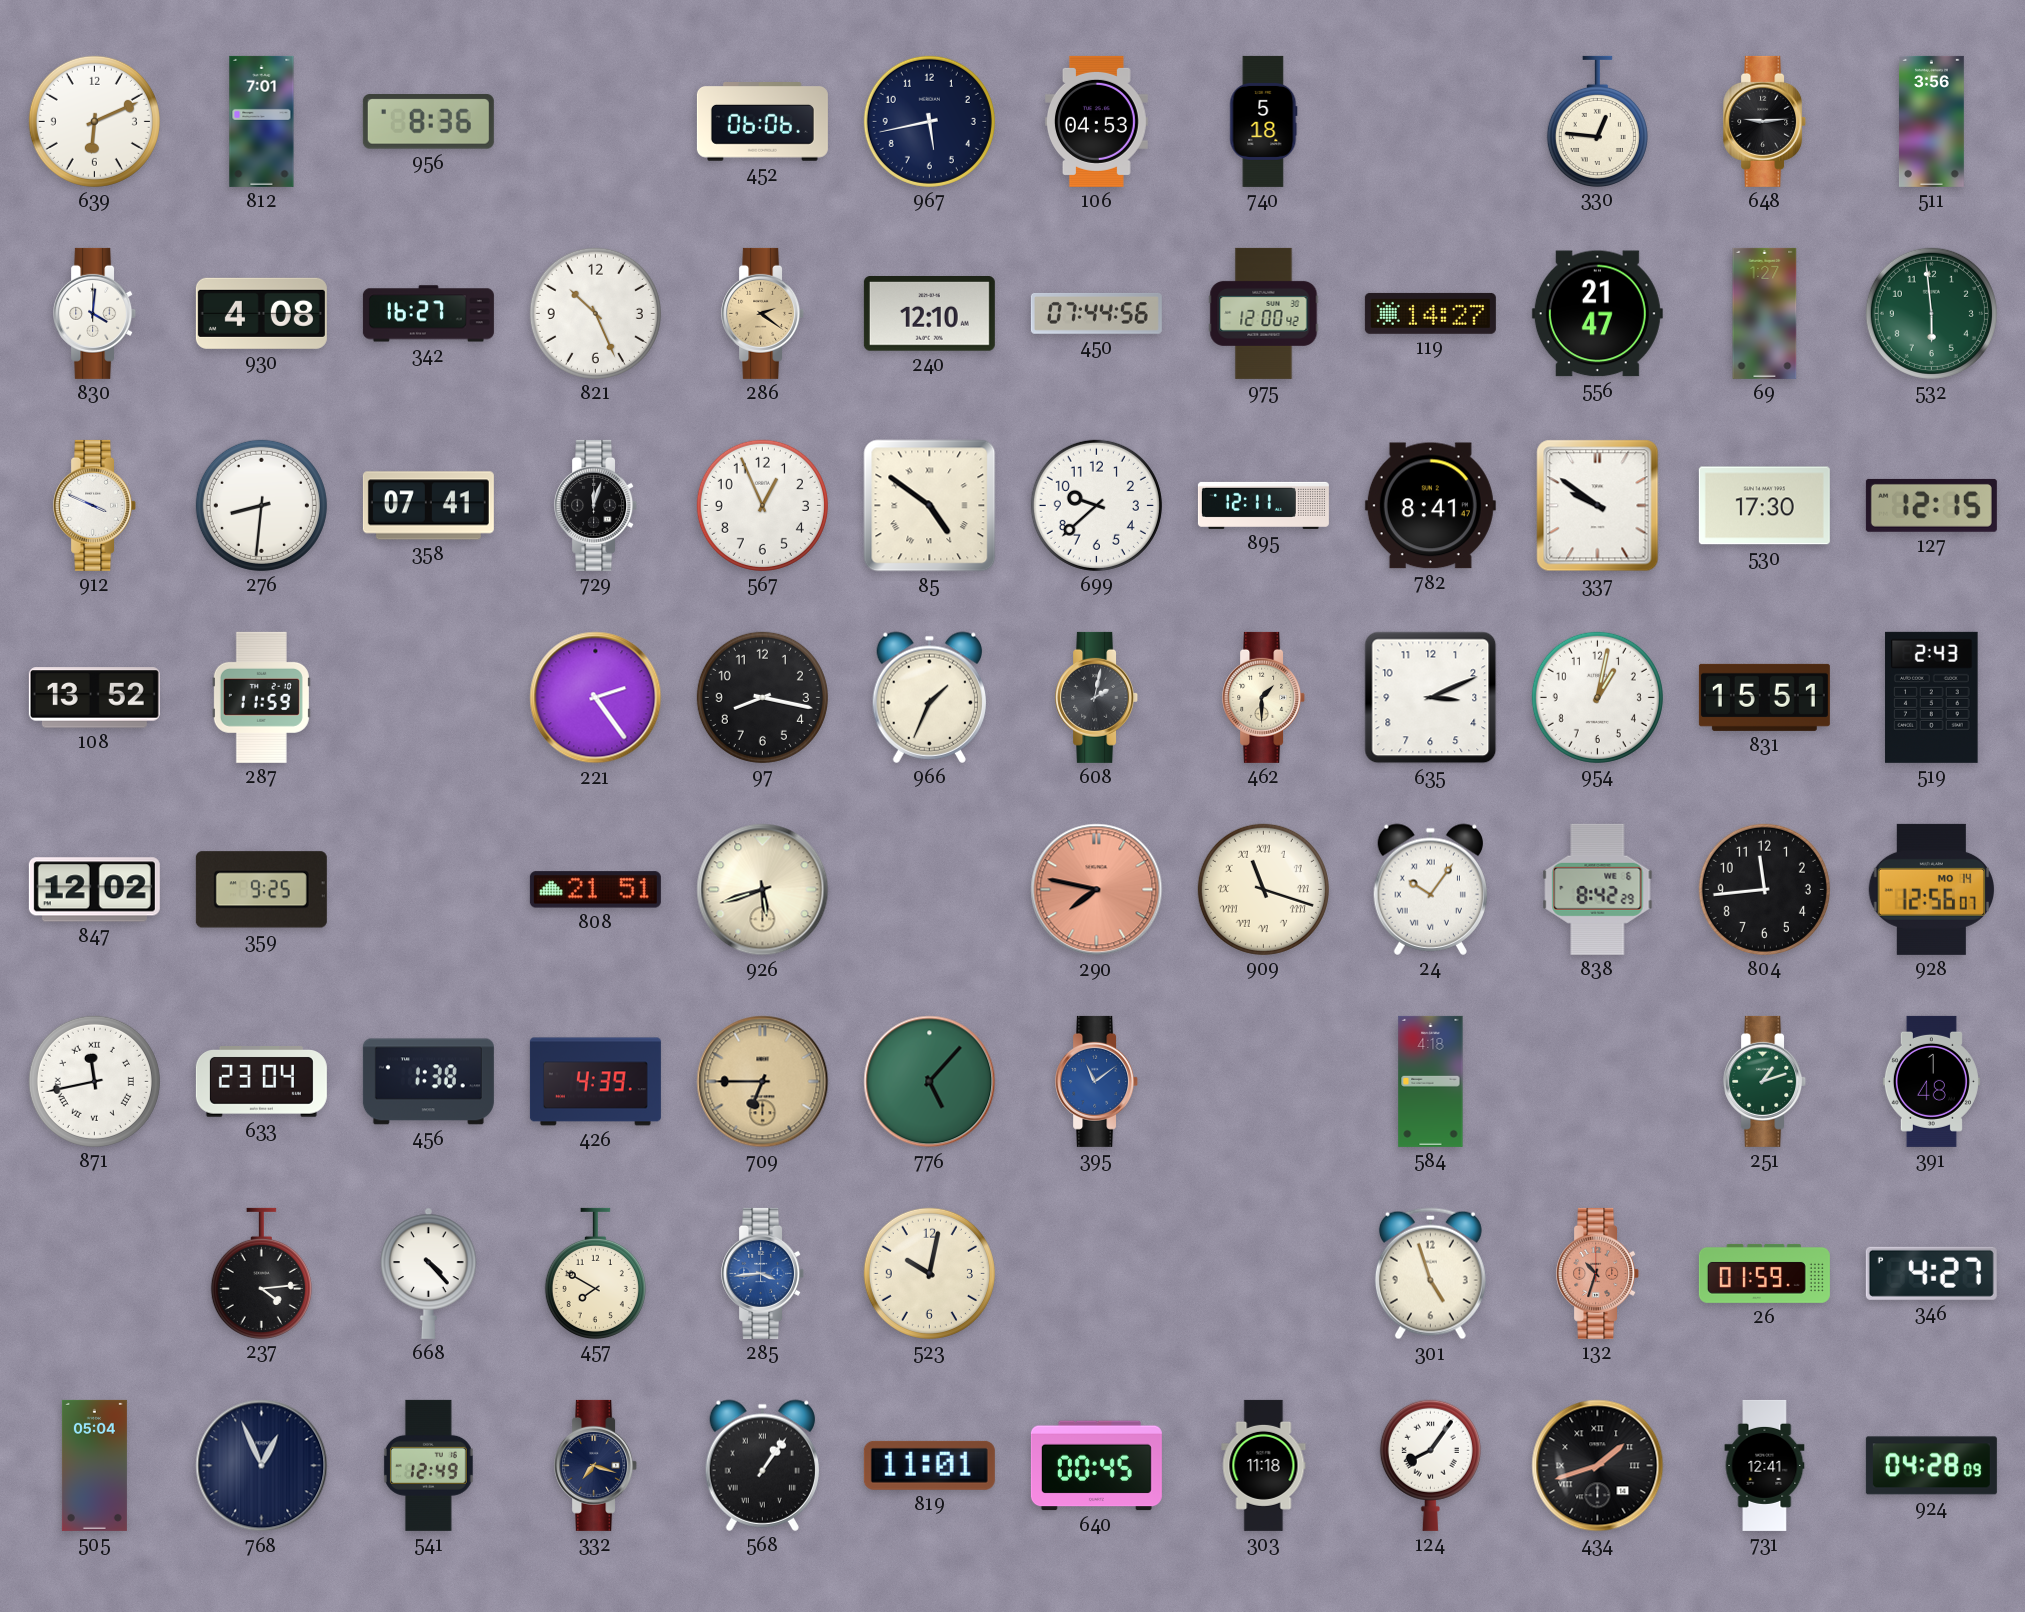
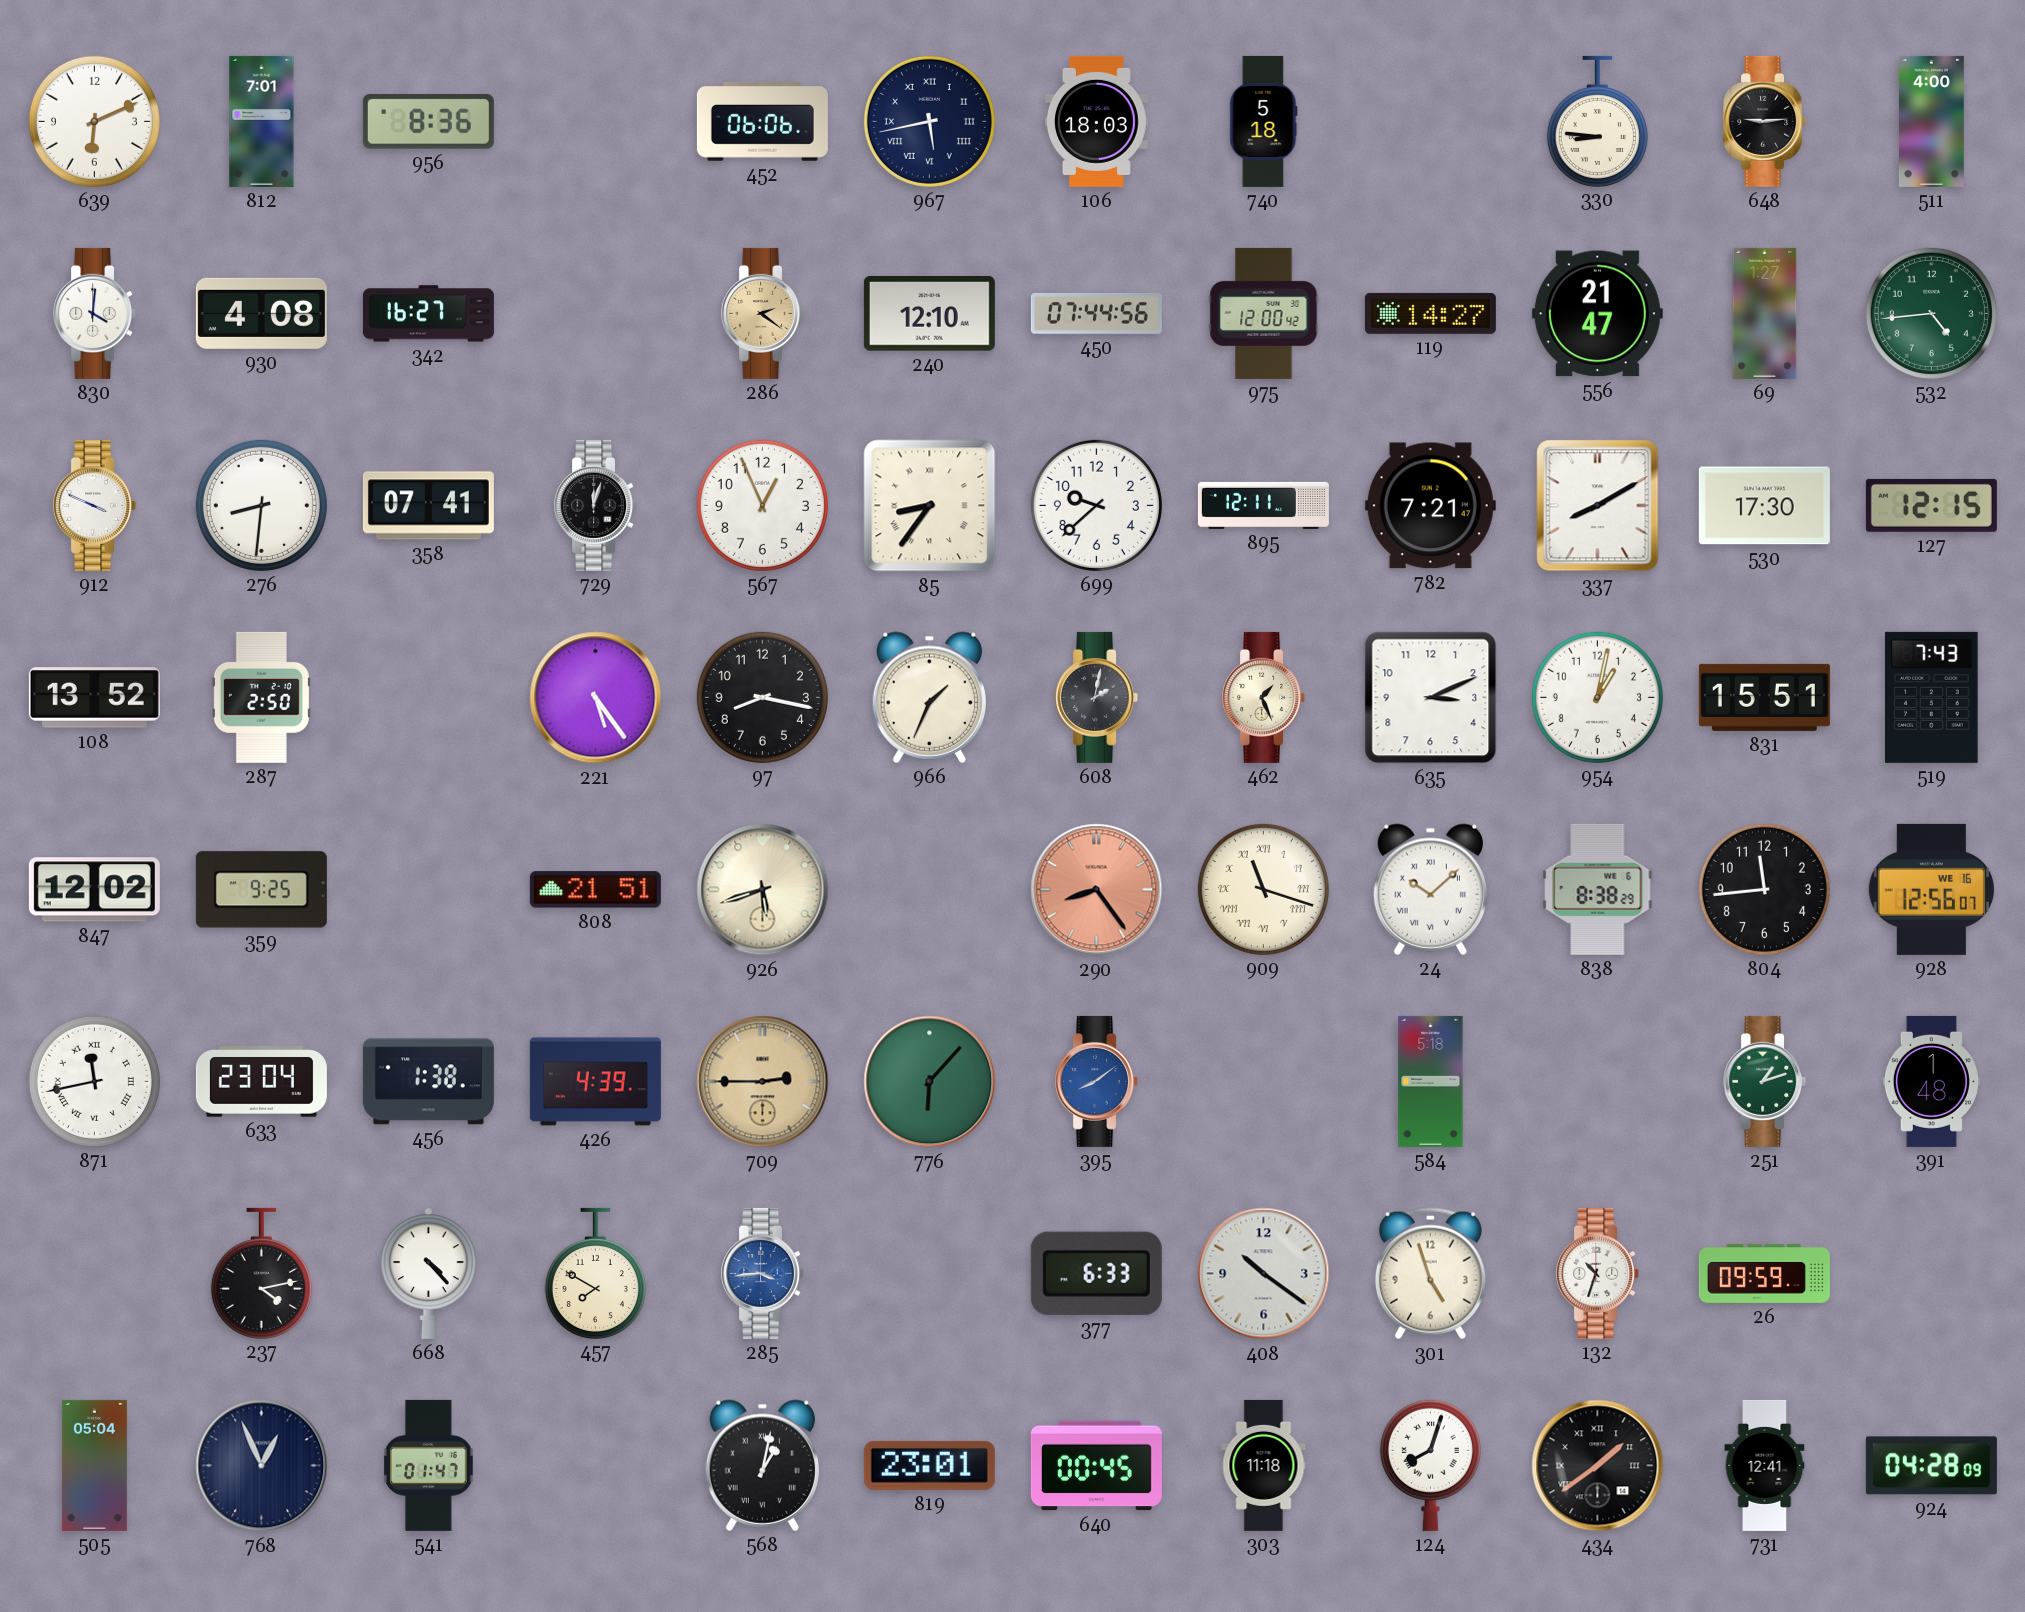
967 numerals: Arabic -> Roman (929, 121)
106: 04:53 -> 18:03 (1096, 121)
330: 12:46 -> 8:46 (1597, 121)
511: 3:56 -> 4:00 (1931, 121)
821: 10:26 -> none (595, 313)
532: 5:59 -> 4:44 (1931, 313)
85: 4:51 -> 8:36 (930, 506)
782: 8:41 -> 7:21 (1430, 506)
337: 9:51 -> 8:10 (1598, 506)
287: 11:59 -> 2:50 (261, 697)
221: 2:24 -> 5:24 (596, 698)
462: 1:30 -> 1:26 (1264, 697)
519: 2:43 -> 7:43 (1932, 697)
290: 7:47 -> 8:24 (1097, 890)
24: 10:06 -> 10:08 (1430, 889)
838: 8:42 -> 8:38 (1598, 889)
928 date: MO 14 -> WE 16 (1931, 889)
709: 6:45 -> 2:45 (763, 1082)
776: 5:07 -> 6:07 (930, 1082)
395: 11:09 -> 8:09 (1097, 1081)
584: 4:18 -> 5:18 (1431, 1081)
237: 4:14 -> 4:13 (261, 1273)
523: 10:02 -> none (929, 1273)
377: none -> 6:33 (1096, 1273)
408: none -> 10:21 (1264, 1274)
132 dial: salmon -> white (1598, 1273)
26: 01:59 -> 09:59 (1764, 1273)
346: 4:27 -> none (1931, 1273)
541: 12:49 -> 01:47 (428, 1465)
332: 7:18 -> none (596, 1465)
568: 1:06 -> 1:02 (762, 1465)
819: 11:01 -> 23:01 (929, 1465)
124: 8:06 -> 8:03 (1430, 1465)
434: 1:42 -> 1:39 (1598, 1466)
